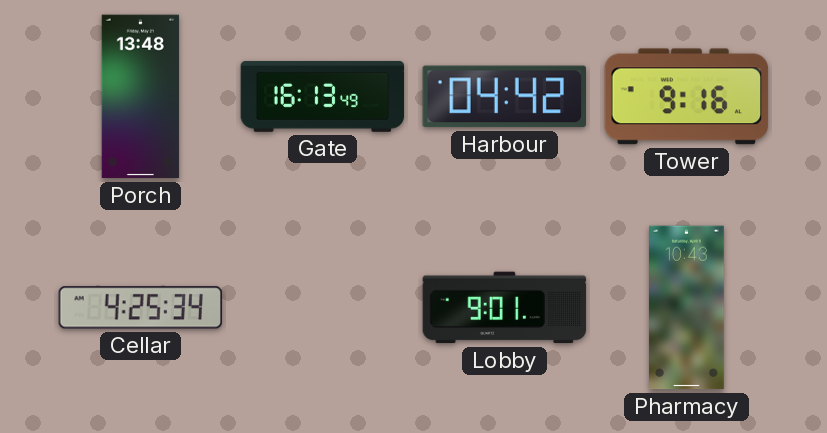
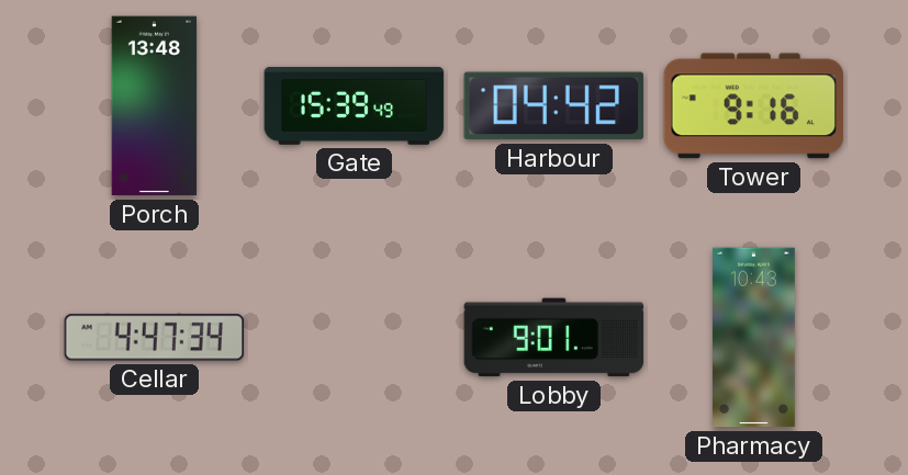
Gate: 16:13 -> 15:39 (355, 105)
Cellar: 4:25 -> 4:47 (155, 338)
